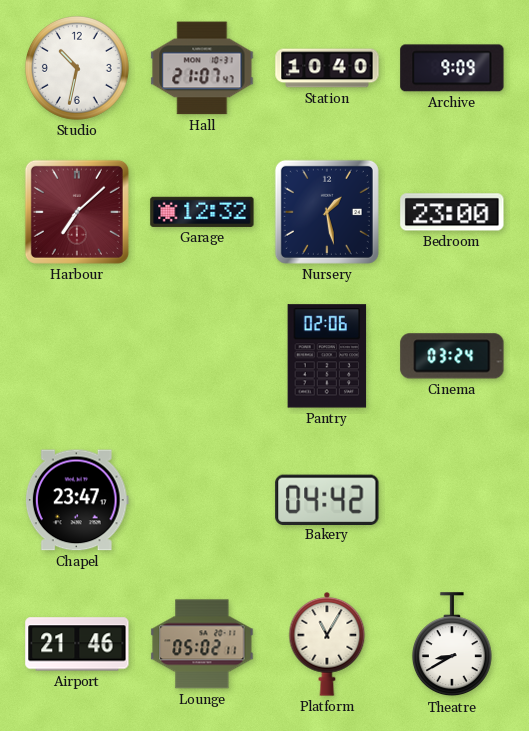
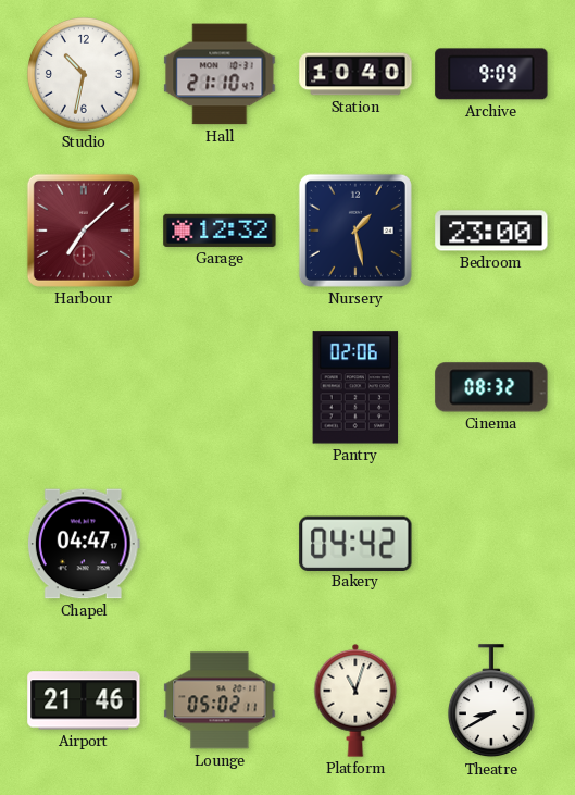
Hall: 21:07 -> 21:10 (220, 74)
Cinema: 03:24 -> 08:32 (491, 387)
Chapel: 23:47 -> 04:47 (84, 544)
Platform: 11:05 -> 11:03 (355, 700)
